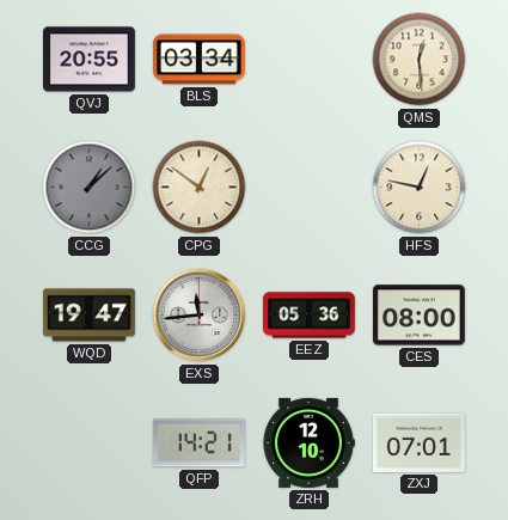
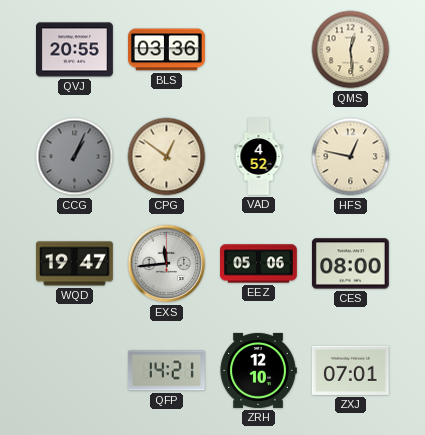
BLS: 03:34 -> 03:36 (167, 50)
CCG: 1:08 -> 1:04 (75, 157)
VAD: none -> 4:52 (259, 157)
EEZ: 05:36 -> 05:06 (259, 264)
